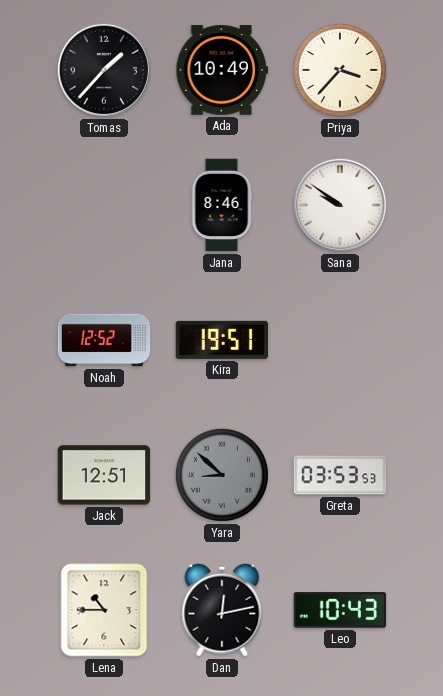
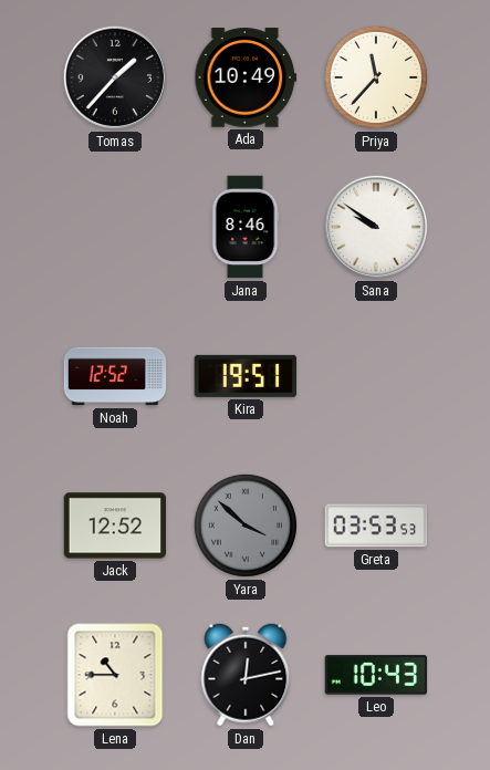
Priya: 3:37 -> 11:37 (376, 77)
Jack: 12:51 -> 12:52 (115, 526)
Yara: 8:52 -> 3:52 (246, 526)
